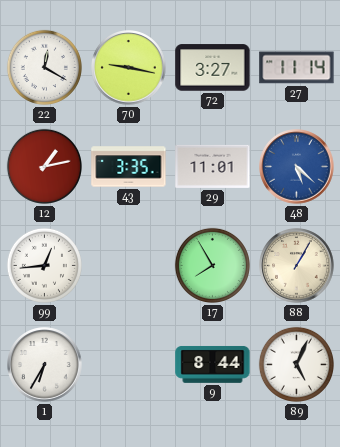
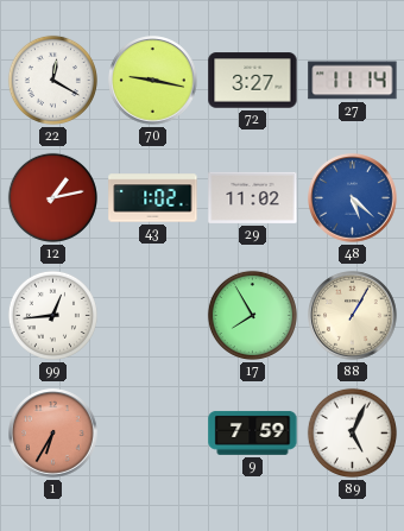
43: 3:35 -> 1:02 (153, 198)
29: 11:01 -> 11:02 (253, 197)
1 dial: white -> salmon (53, 434)
9: 8:44 -> 7:59 (253, 432)
